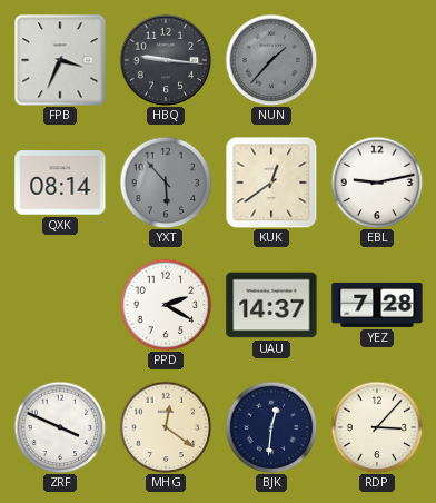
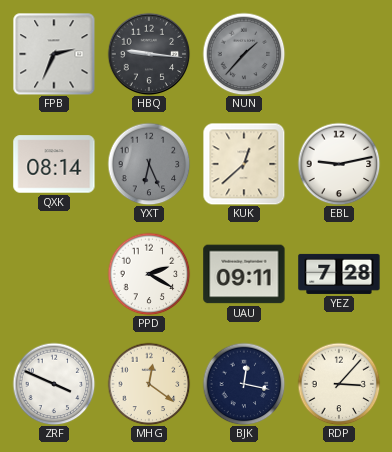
FPB: 3:34 -> 2:34 (54, 54)
YXT: 5:53 -> 6:26 (149, 164)
KUK: 12:39 -> 12:38 (244, 164)
UAU: 14:37 -> 09:11 (244, 274)
BJK: 12:31 -> 12:17 (244, 384)
